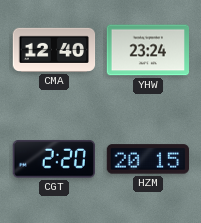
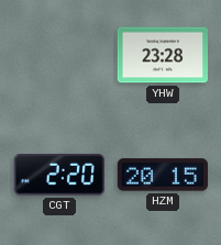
CMA: 12:40 -> none (54, 50)
YHW: 23:24 -> 23:28 (162, 55)
